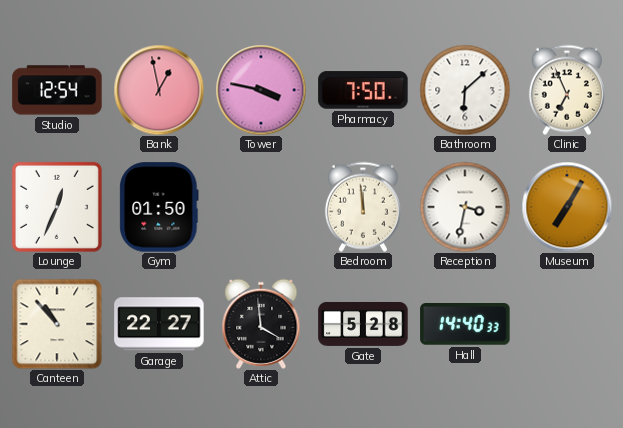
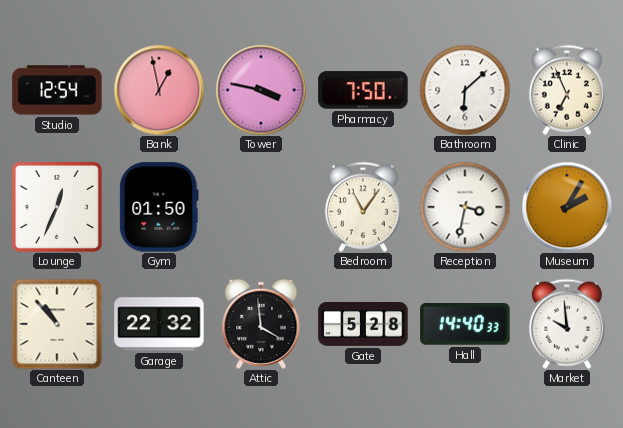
Bedroom: 11:59 -> 11:06 (363, 207)
Museum: 7:05 -> 2:05 (567, 207)
Garage: 22:27 -> 22:32 (159, 324)
Market: none -> 9:59 (567, 324)
